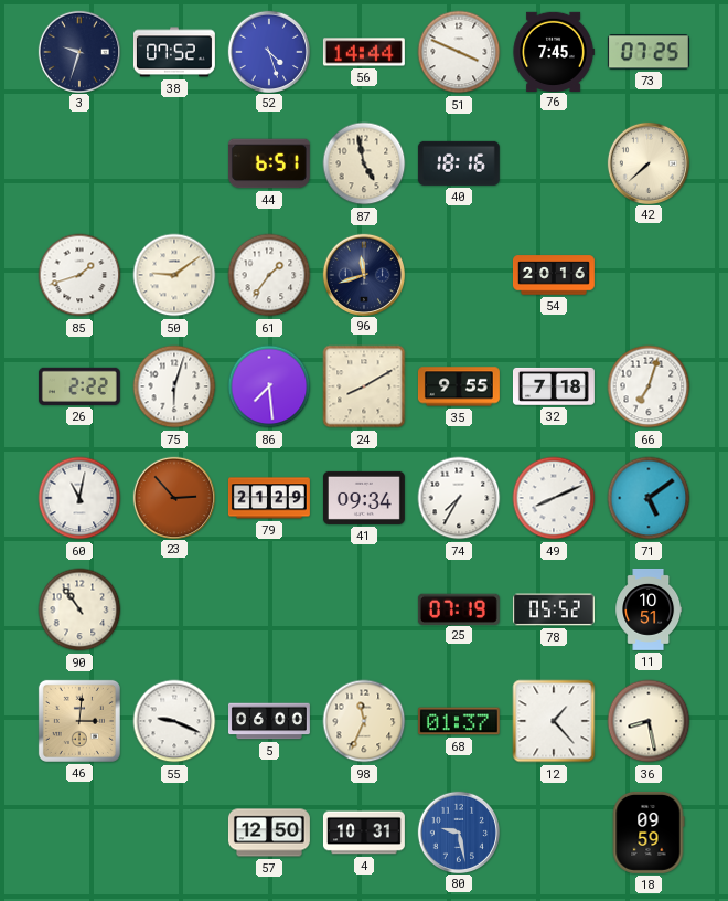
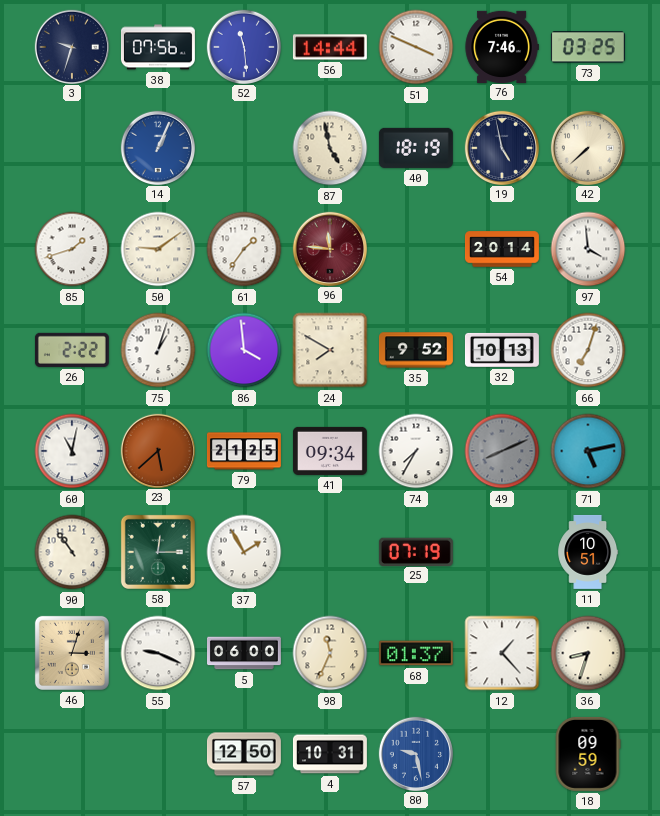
38: 07:52 -> 07:56 (158, 47)
52: 4:27 -> 11:29 (243, 46)
76: 7:45 -> 7:46 (502, 46)
73: 07:25 -> 03:25 (588, 47)
14: none -> 1:04 (157, 147)
44: 6:51 -> none (269, 163)
40: 18:16 -> 18:19 (416, 148)
19: none -> 4:58 (501, 147)
96: 11:42 -> 11:46 (329, 248)
96 dial: navy -> burgundy (329, 248)
54: 20:16 -> 20:14 (502, 249)
97: none -> 3:59 (588, 249)
75: 6:03 -> 1:03 (158, 350)
86: 7:29 -> 3:59 (244, 350)
24: 8:10 -> 7:50 (330, 350)
35: 9:55 -> 9:52 (416, 350)
32: 7:18 -> 10:13 (502, 350)
23: 2:53 -> 5:38 (157, 450)
79: 21:29 -> 21:25 (244, 451)
49 dial: white -> grey (502, 451)
71: 5:09 -> 5:13 (588, 451)
58: none -> 12:15 (158, 552)
37: none -> 1:55 (244, 552)
78: 05:52 -> none (554, 609)
46: 3:01 -> 3:03 (72, 653)
36: 8:28 -> 8:33 (588, 653)
